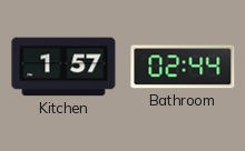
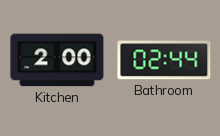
Kitchen: 1:57 -> 2:00 (57, 60)
